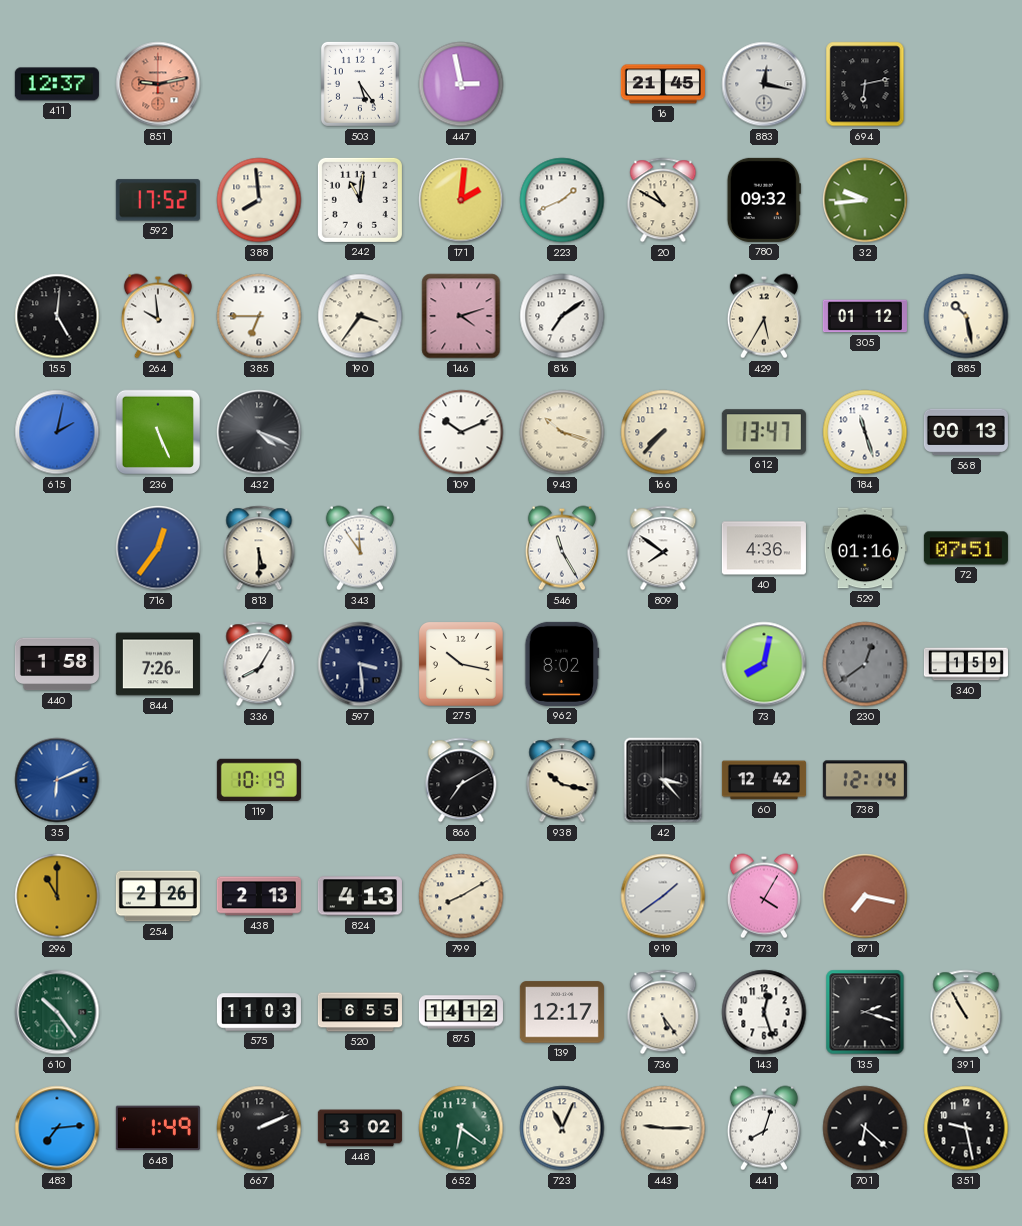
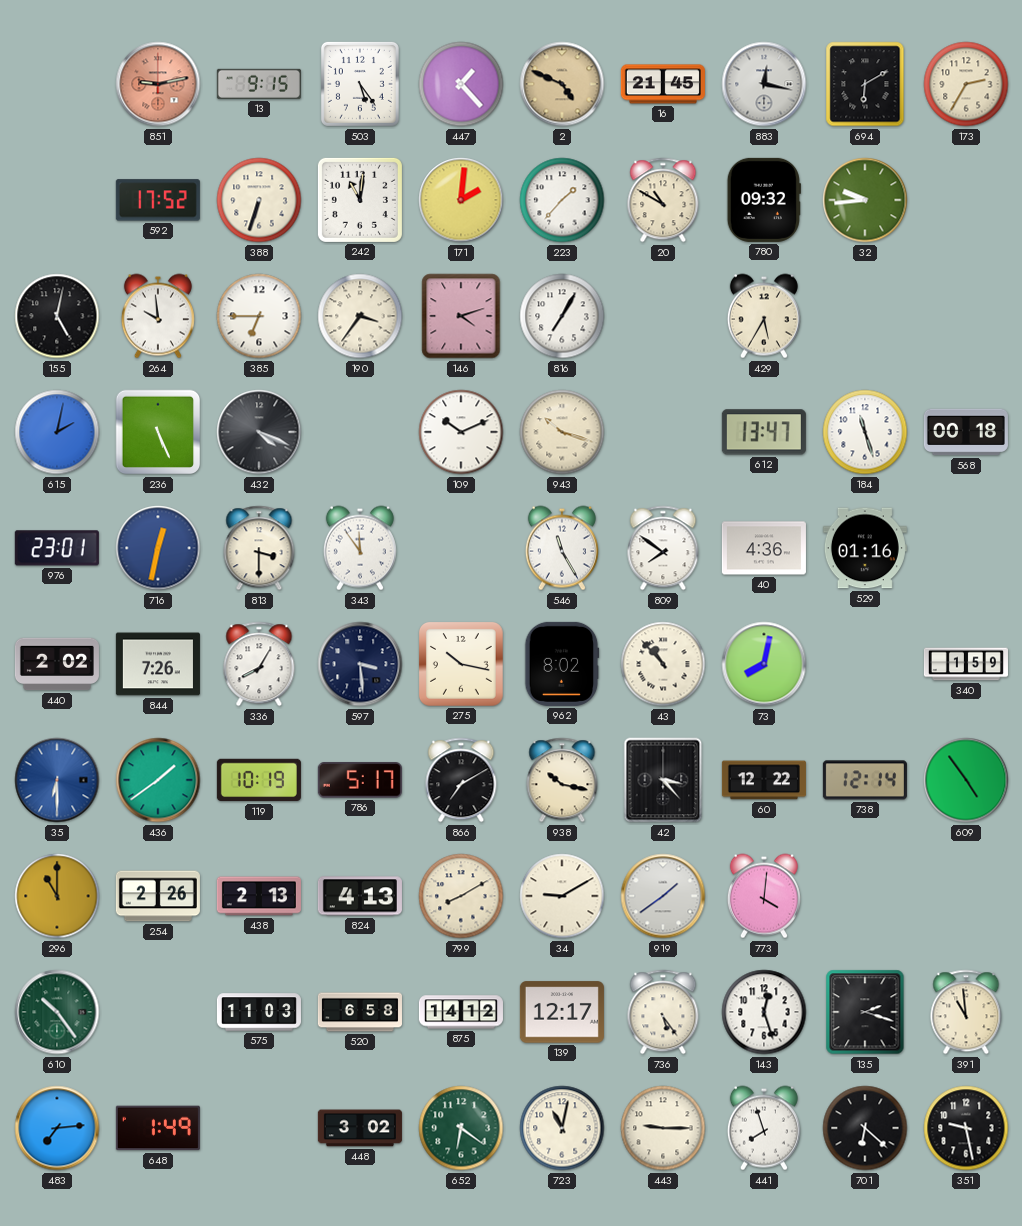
411: 12:37 -> none (57, 84)
13: none -> 9:15 (259, 84)
447: 2:58 -> 1:23 (461, 84)
2: none -> 4:49 (562, 84)
694: 6:13 -> 6:10 (865, 84)
173: none -> 2:35 (966, 84)
388: 7:59 -> 6:33 (259, 200)
223: 1:41 -> 1:37 (562, 200)
155: 5:01 -> 5:02 (57, 316)
816: 7:09 -> 7:05 (562, 316)
305: 01:12 -> none (865, 316)
885: 10:28 -> none (966, 316)
166: 7:37 -> none (663, 432)
568: 00:13 -> 00:18 (966, 432)
976: none -> 23:01 (57, 548)
716: 12:36 -> 12:32 (158, 548)
813: 5:30 -> 3:30 (259, 548)
72: 07:51 -> none (966, 548)
440: 1:58 -> 2:02 (57, 664)
43: none -> 10:53 (663, 664)
230: 12:39 -> none (865, 664)
35: 6:11 -> 6:30 (57, 780)
436: none -> 1:39 (158, 780)
786: none -> 5:17 (360, 780)
60: 12:42 -> 12:22 (764, 780)
609: none -> 4:54 (966, 780)
34: none -> 9:10 (562, 896)
773: 4:05 -> 4:01 (764, 896)
871: 7:17 -> none (865, 896)
520: 6:55 -> 6:58 (360, 1012)
391: 10:55 -> 10:59 (966, 1012)
667: 2:11 -> none (259, 1128)
723: 11:04 -> 11:02 (562, 1128)
441: 8:03 -> 7:57 (764, 1128)
